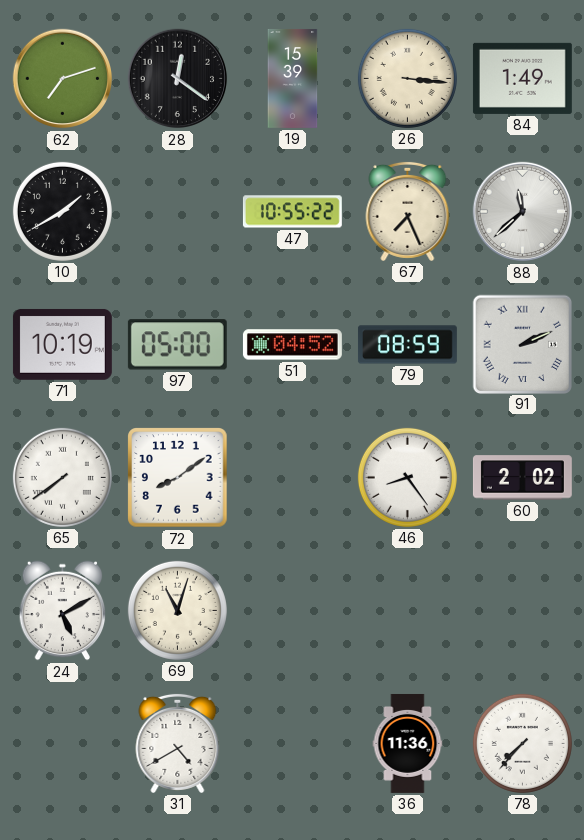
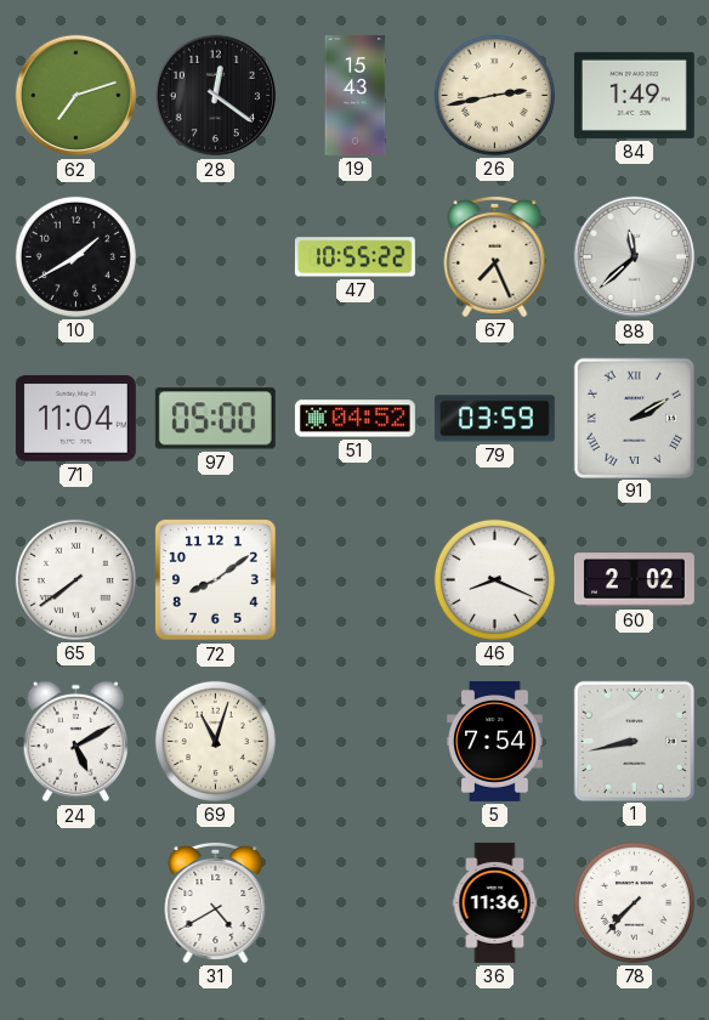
19: 15:39 -> 15:43 (356, 95)
26: 3:16 -> 2:43 (494, 95)
71: 10:19 -> 11:04 (75, 418)
79: 08:59 -> 03:59 (494, 419)
91: 2:11 -> 2:10 (634, 418)
46: 8:24 -> 8:19 (494, 579)
5: none -> 7:54 (495, 741)
1: none -> 8:43 (634, 741)
